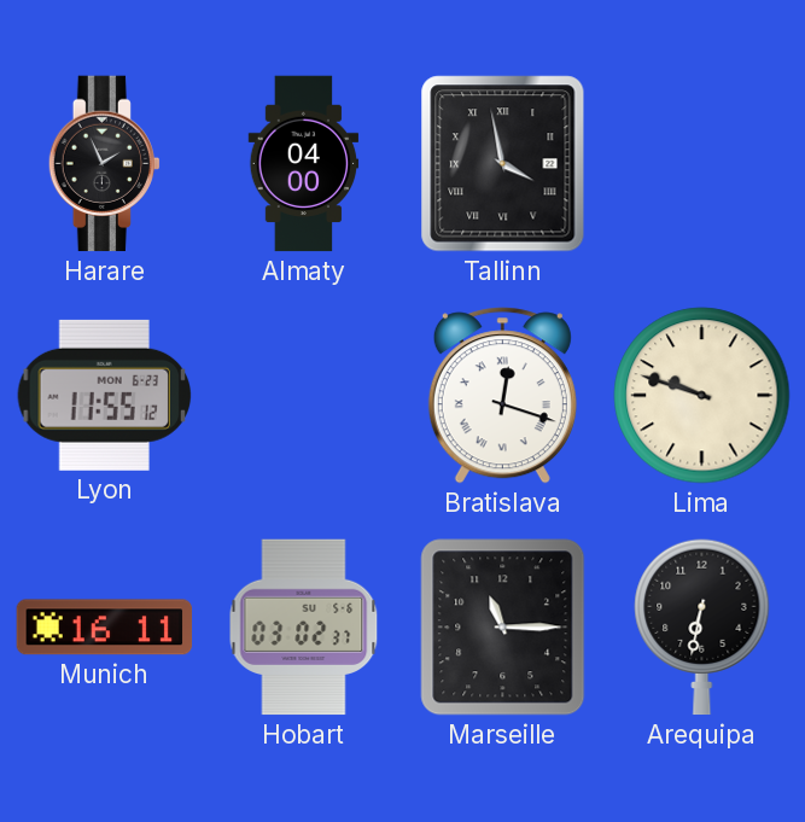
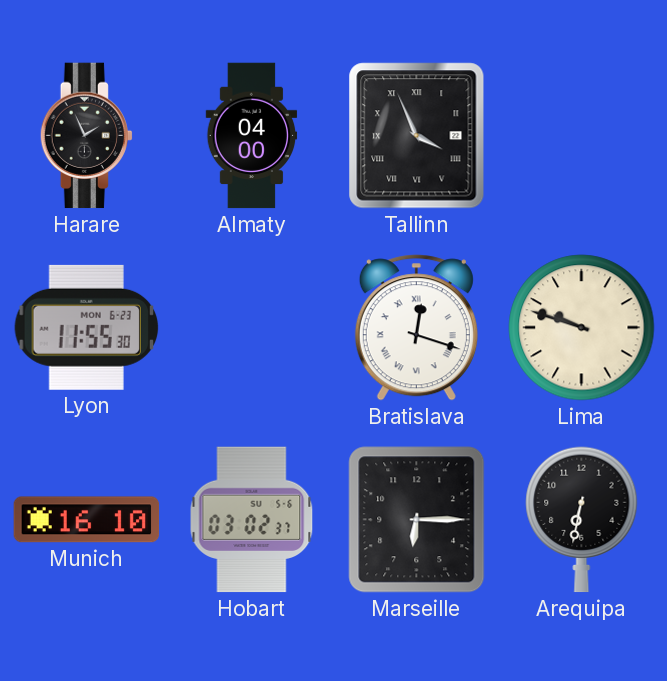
Tallinn: 3:58 -> 3:56 (417, 136)
Lyon: 11:55:12 -> 11:55:30 (87, 327)
Munich: 16:11 -> 16:10 (87, 520)
Marseille: 11:15 -> 6:15 (417, 520)
